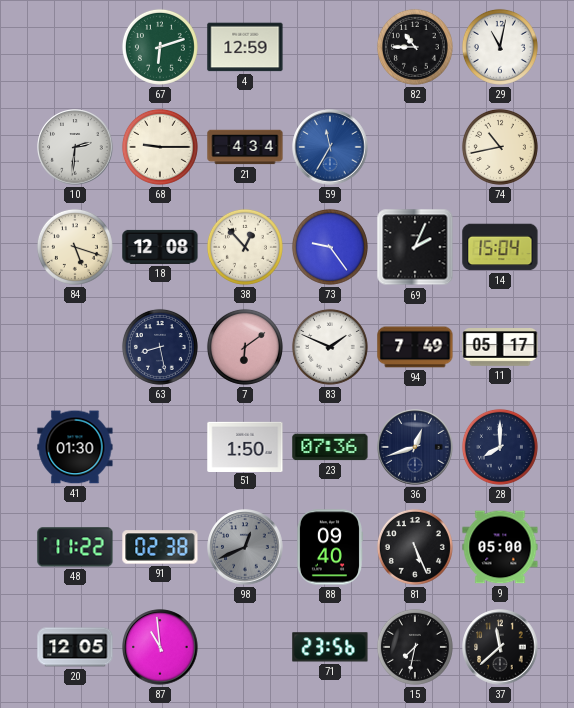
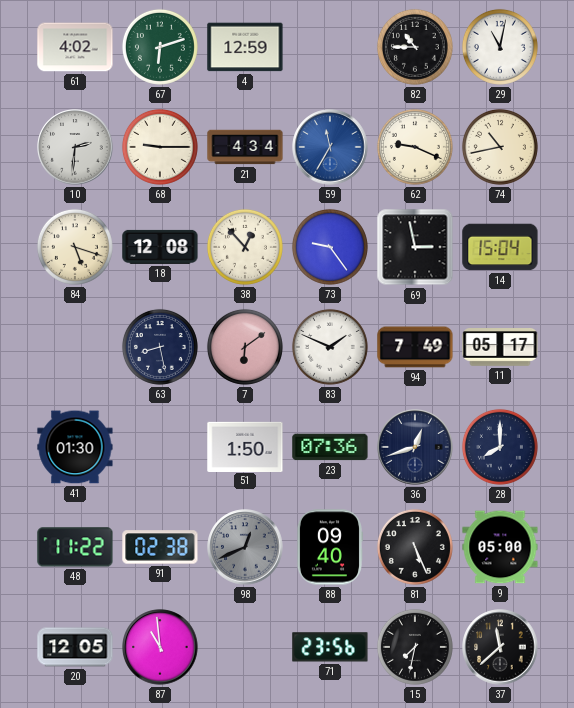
61: none -> 4:02 (75, 47)
62: none -> 9:19 (415, 147)
69: 2:04 -> 2:58 (415, 247)
